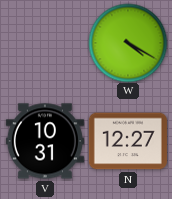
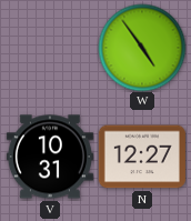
W: 4:20 -> 4:54 (142, 48)
